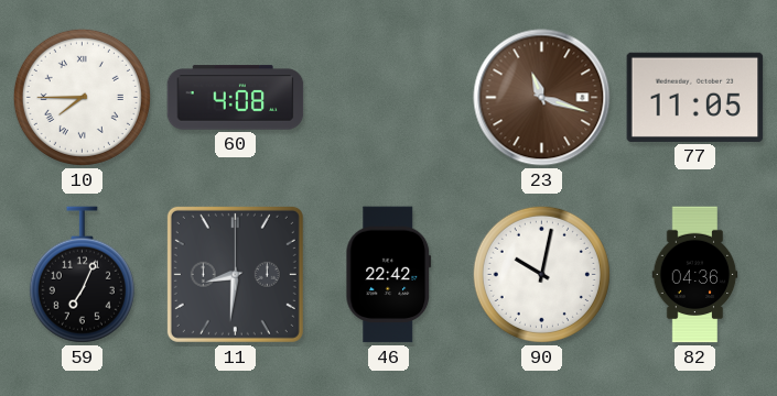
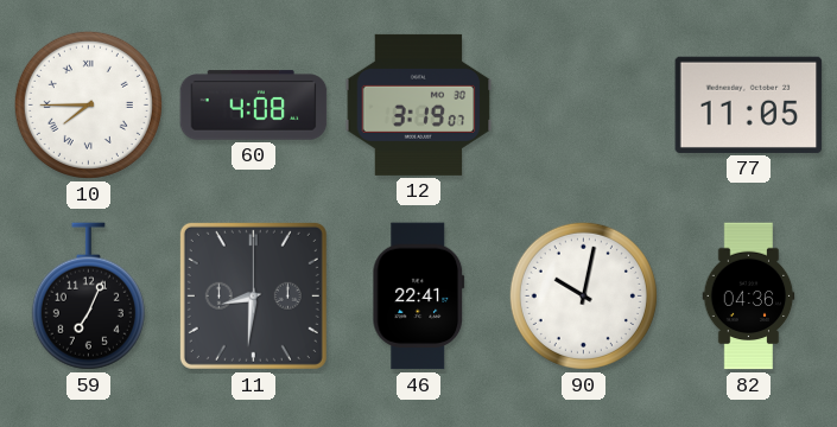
12: none -> 3:19 (419, 104)
23: 11:18 -> none (542, 98)
46: 22:42 -> 22:41 (419, 297)
